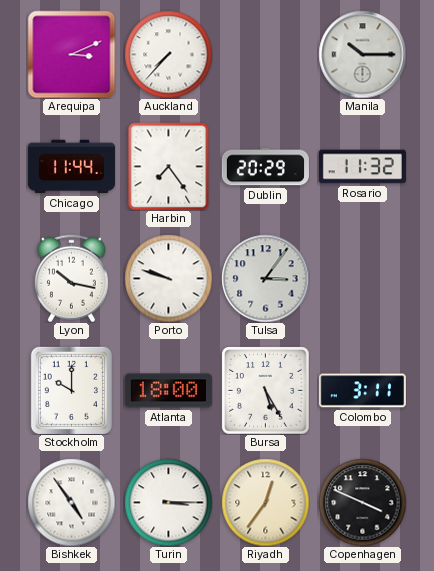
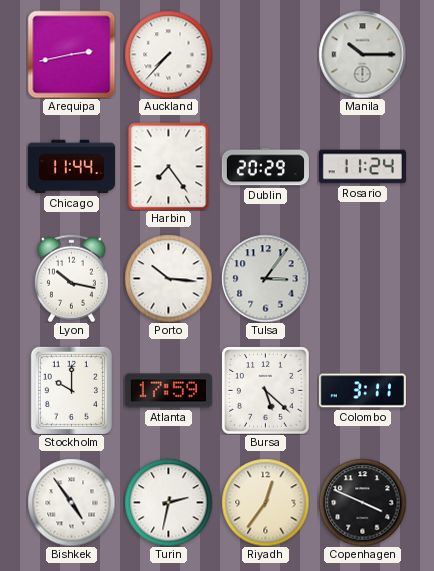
Arequipa: 3:11 -> 2:43 (71, 54)
Rosario: 11:32 -> 11:24 (362, 167)
Porto: 9:48 -> 10:16 (168, 278)
Atlanta: 18:00 -> 17:59 (168, 391)
Bursa: 5:25 -> 5:22 (266, 391)
Turin: 3:15 -> 2:32 (168, 502)
